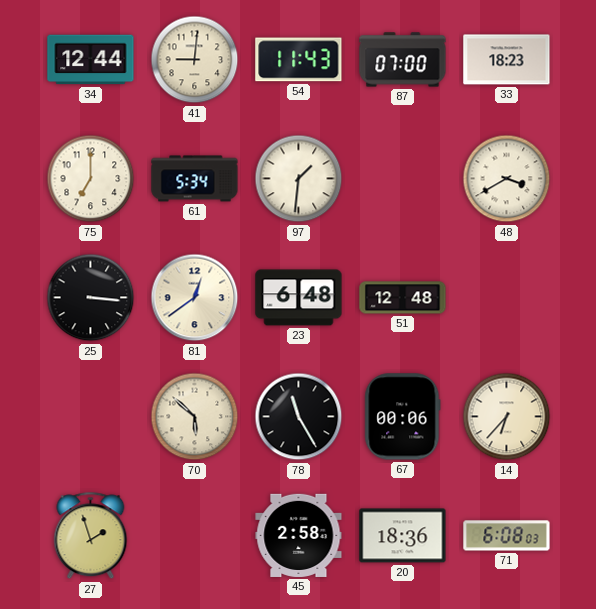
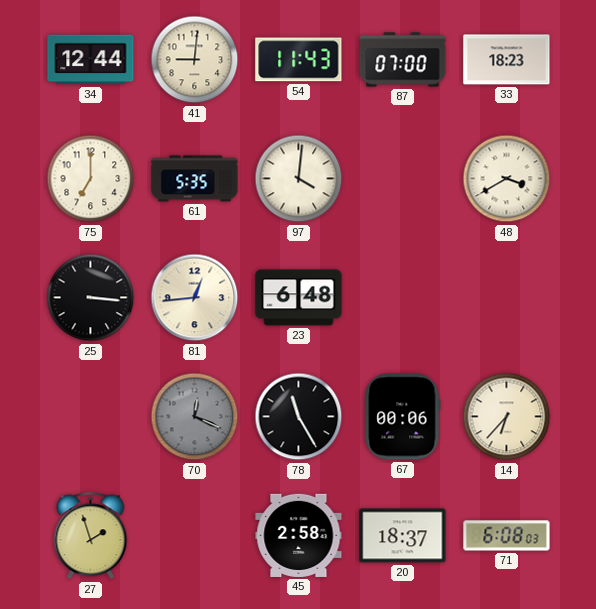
61: 5:34 -> 5:35 (195, 179)
97: 1:31 -> 4:01 (299, 179)
81: 12:39 -> 12:44 (195, 298)
51: 12:48 -> none (403, 298)
70: 5:52 -> 12:19 (195, 417)
70 dial: cream -> grey (195, 417)
20: 18:36 -> 18:37 (403, 536)
